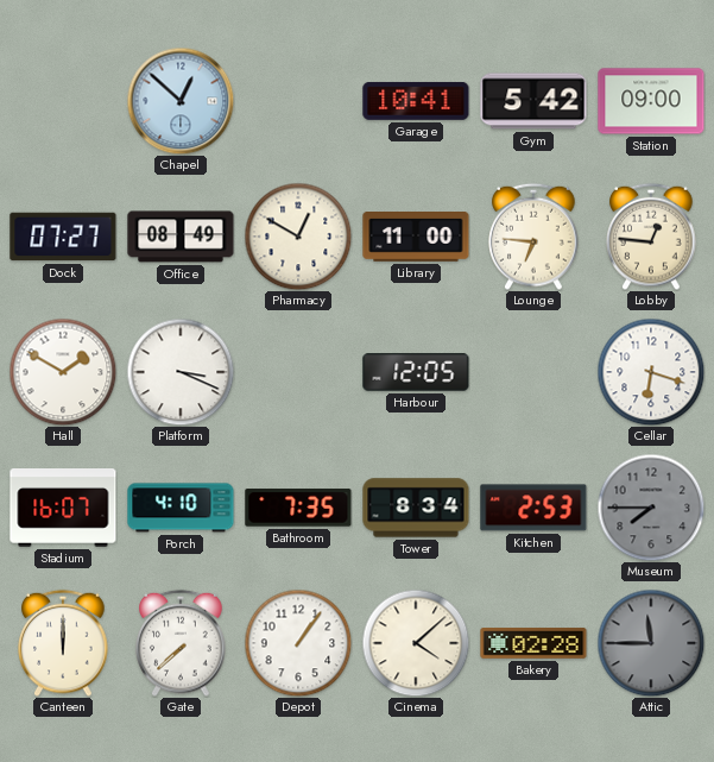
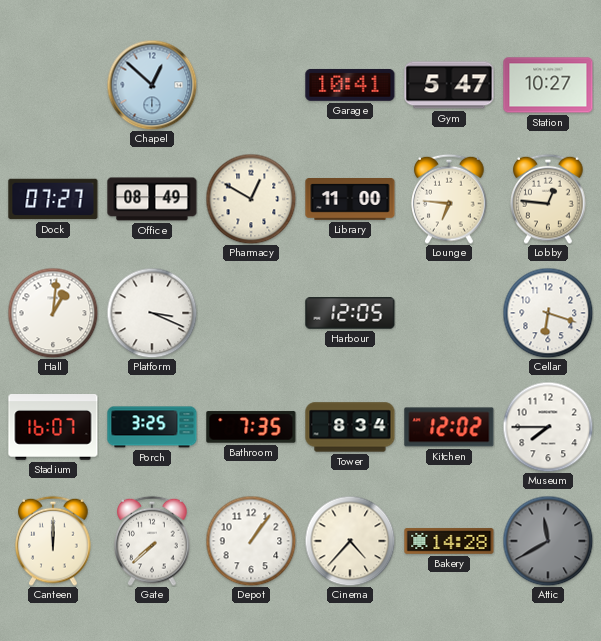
Gym: 5:42 -> 5:47 (449, 85)
Station: 09:00 -> 10:27 (548, 85)
Hall: 1:50 -> 1:01 (53, 313)
Porch: 4:10 -> 3:25 (152, 427)
Kitchen: 2:53 -> 12:02 (449, 427)
Museum dial: grey -> white (548, 427)
Cinema: 4:08 -> 4:37 (350, 541)
Bakery: 02:28 -> 14:28 (449, 541)
Attic: 11:45 -> 11:40 (548, 541)
